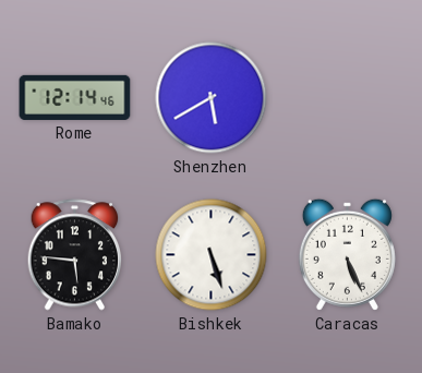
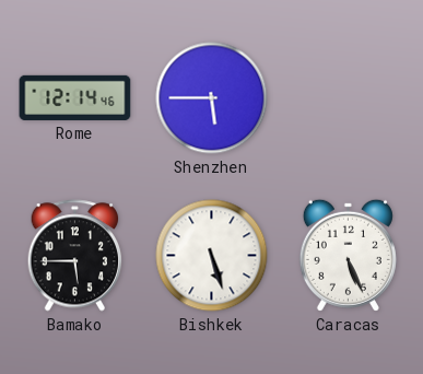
Shenzhen: 5:40 -> 5:45 (212, 98)
Bamako: 5:46 -> 5:45 (75, 256)
